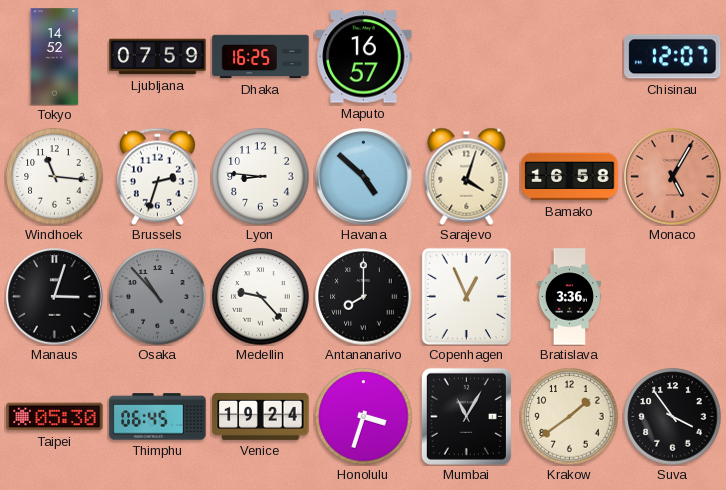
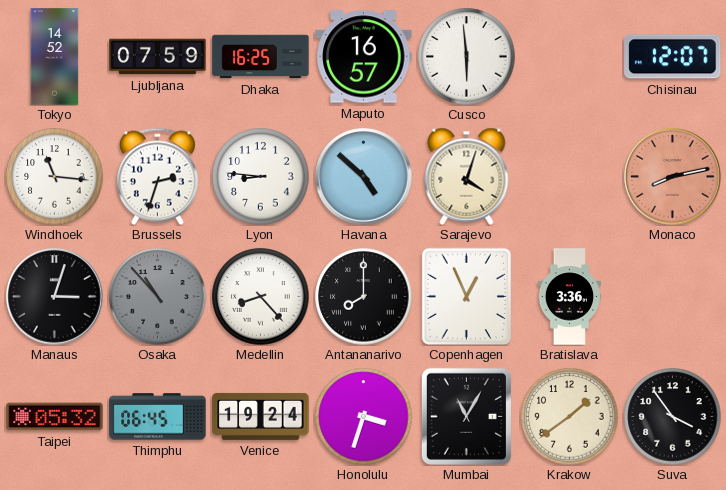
Cusco: none -> 5:59 (467, 57)
Bamako: 16:58 -> none (570, 177)
Monaco: 5:05 -> 8:13 (673, 177)
Medellin: 9:23 -> 8:23 (261, 297)
Taipei: 05:30 -> 05:32 (55, 417)
